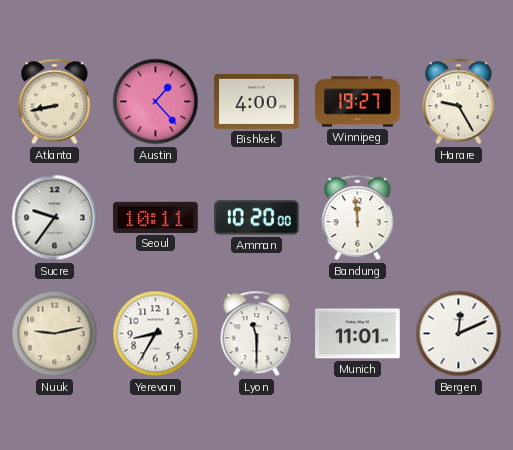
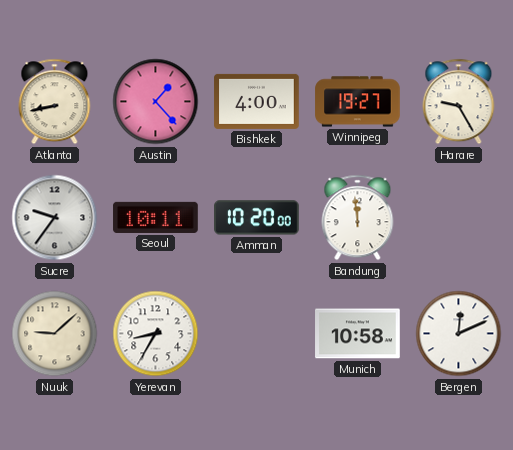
Nuuk: 9:13 -> 9:08 (55, 334)
Lyon: 11:30 -> none (257, 334)
Munich: 11:01 -> 10:58 (358, 334)
